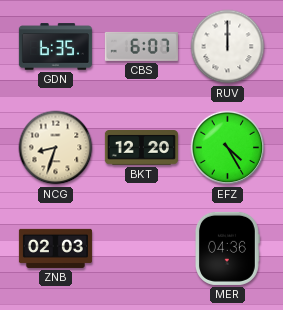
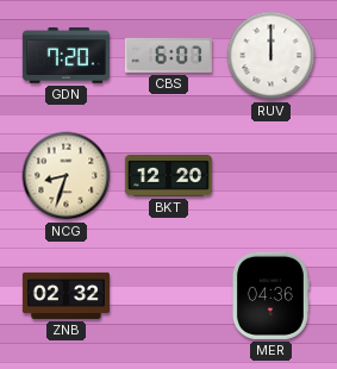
GDN: 6:35 -> 7:20 (65, 56)
EFZ: 4:25 -> none (228, 148)
ZNB: 02:03 -> 02:32 (65, 295)
